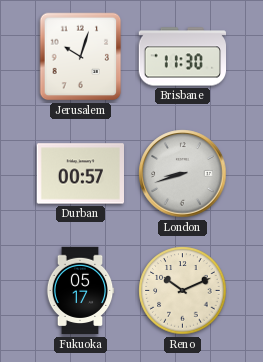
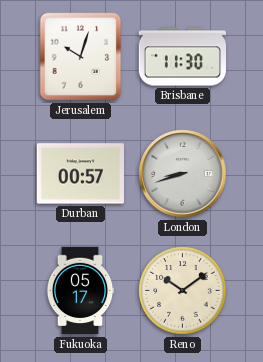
Reno: 10:11 -> 10:09 (183, 291)
